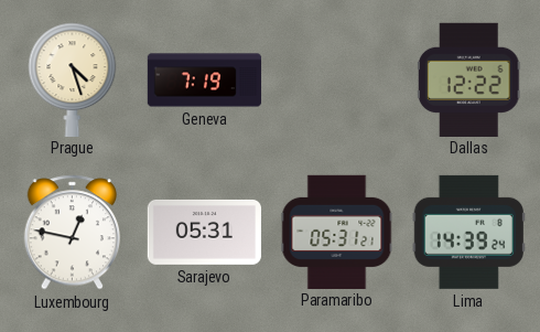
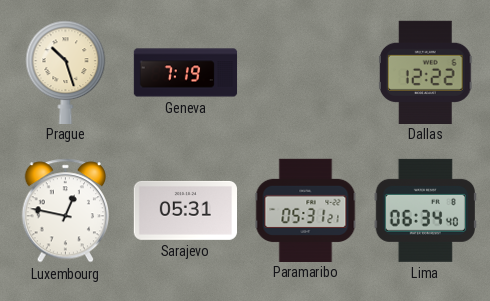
Prague: 4:27 -> 10:27 (66, 72)
Lima: 14:39 -> 06:34 (425, 210)
